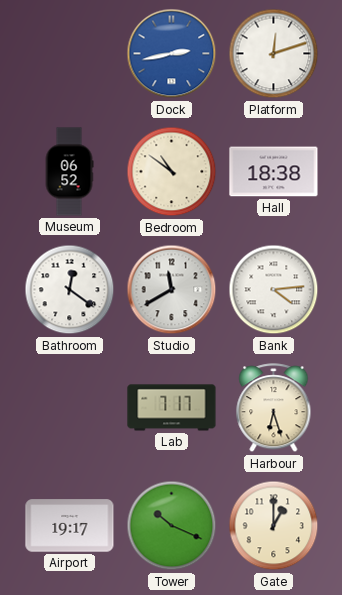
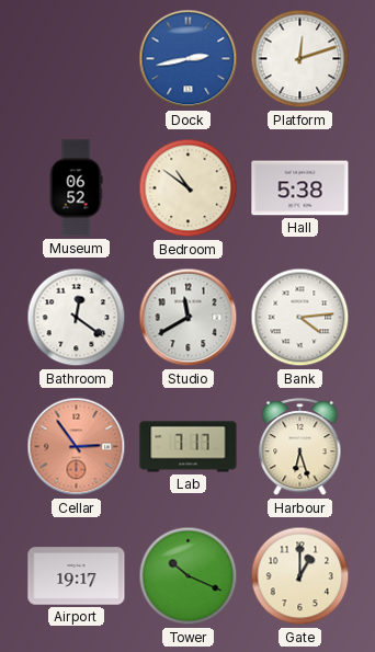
Hall: 18:38 -> 5:38 (300, 188)
Cellar: none -> 2:54 (77, 447)
